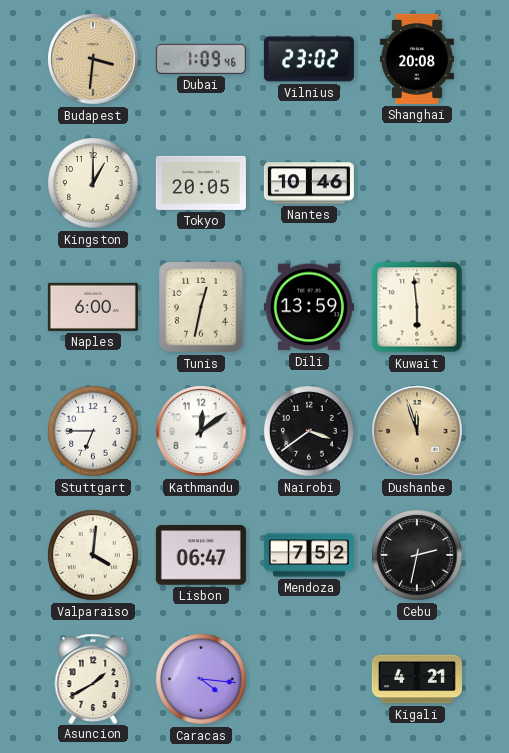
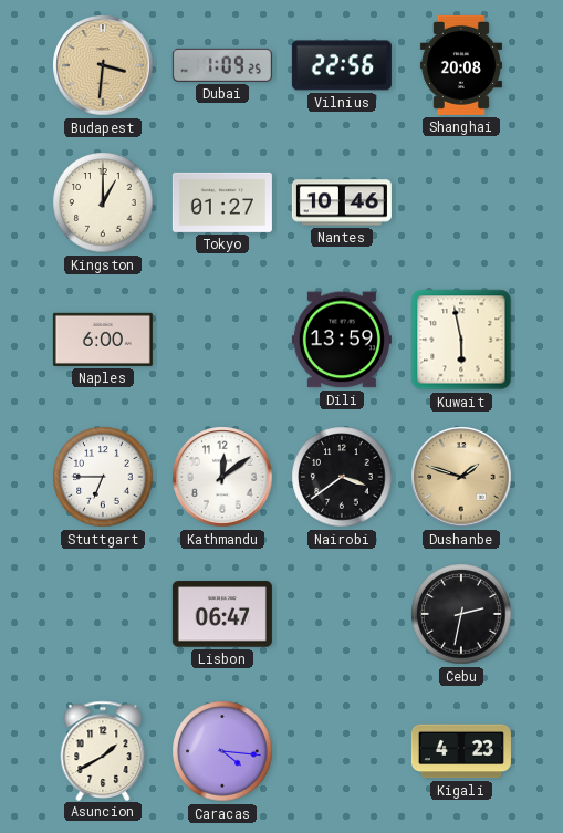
Dubai: 1:09:46 -> 1:09:25 (222, 65)
Vilnius: 23:02 -> 22:56 (342, 65)
Tokyo: 20:05 -> 01:27 (222, 202)
Tunis: 12:32 -> none (202, 308)
Kuwait: 5:59 -> 5:58 (461, 340)
Dushanbe: 11:57 -> 1:48 (461, 477)
Valparaiso: 4:01 -> none (93, 555)
Mendoza: 7:52 -> none (309, 555)
Kigali: 4:21 -> 4:23 (461, 751)
